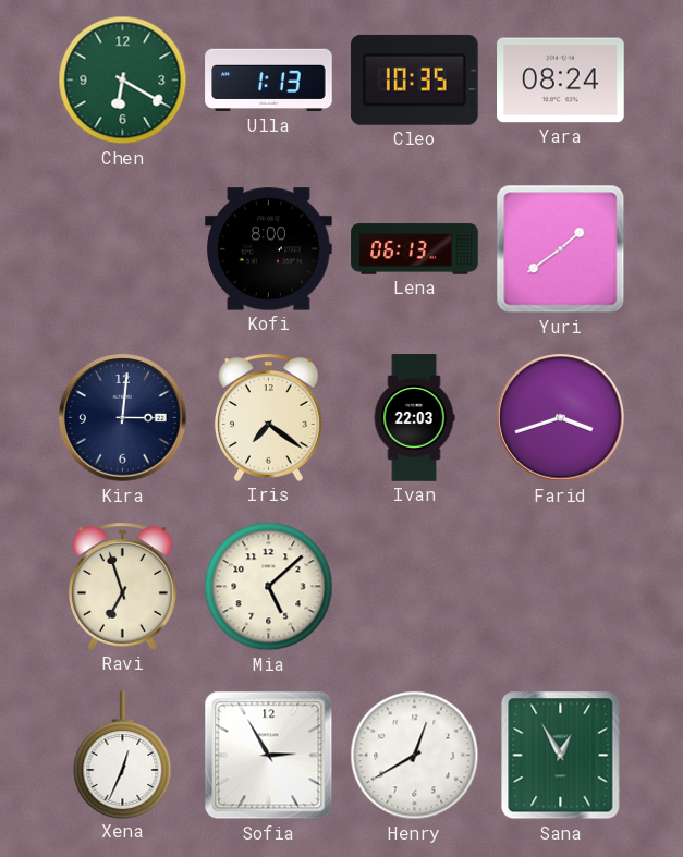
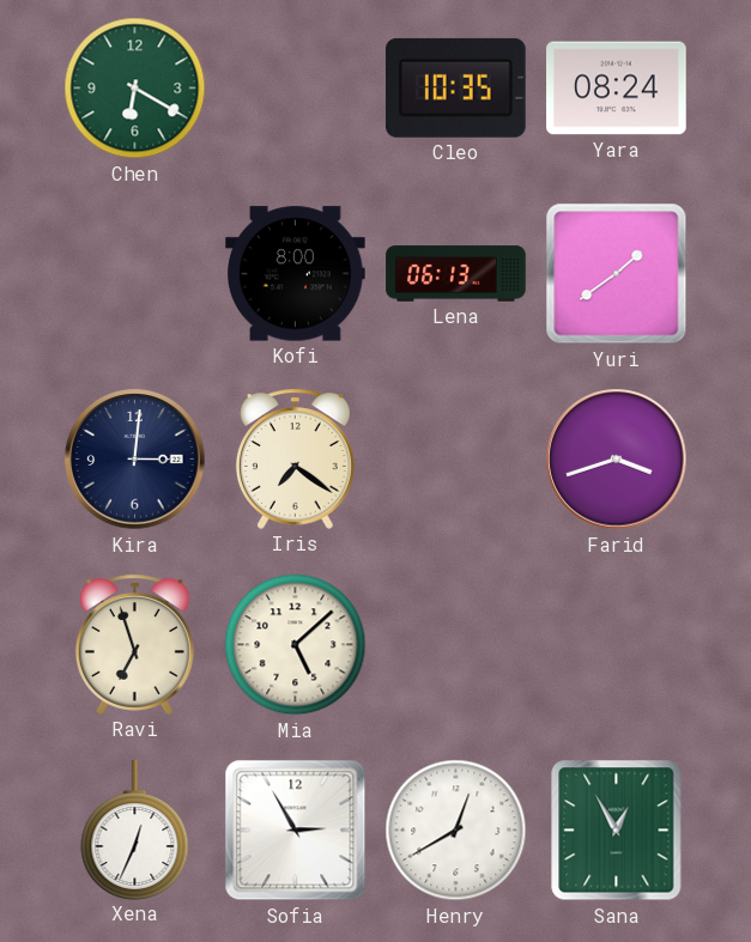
Ulla: 1:13 -> none (269, 81)
Ivan: 22:03 -> none (414, 418)
